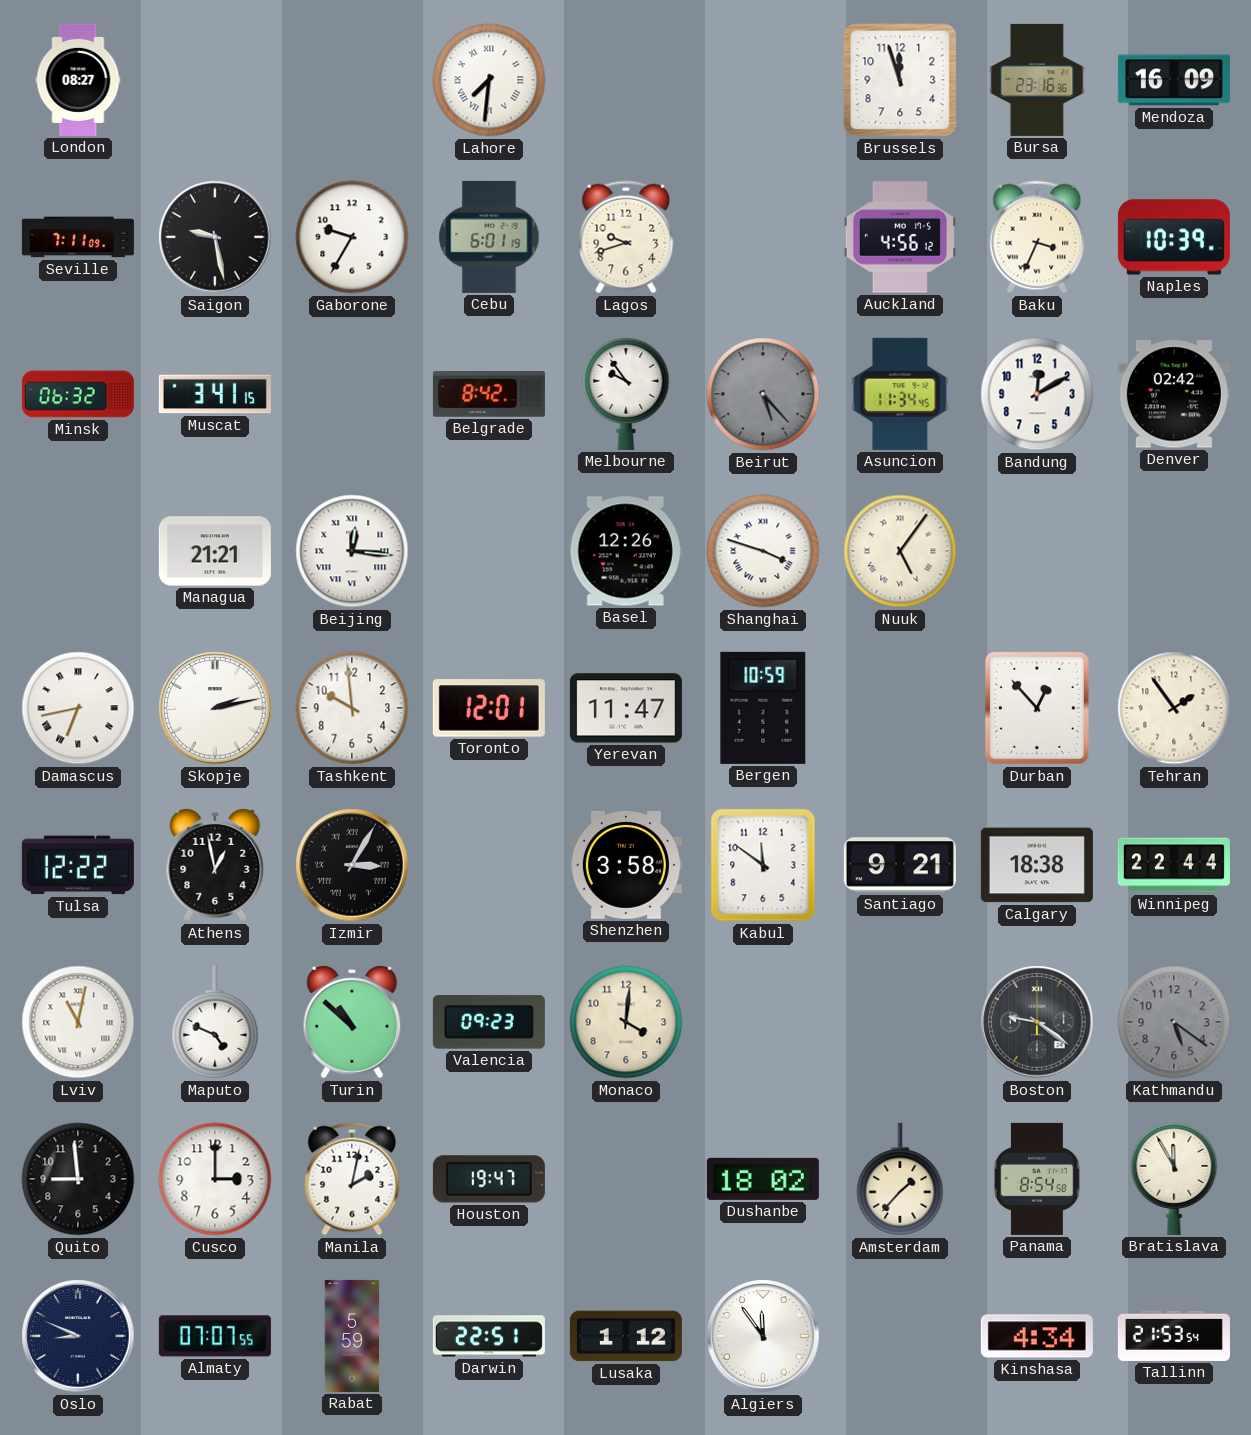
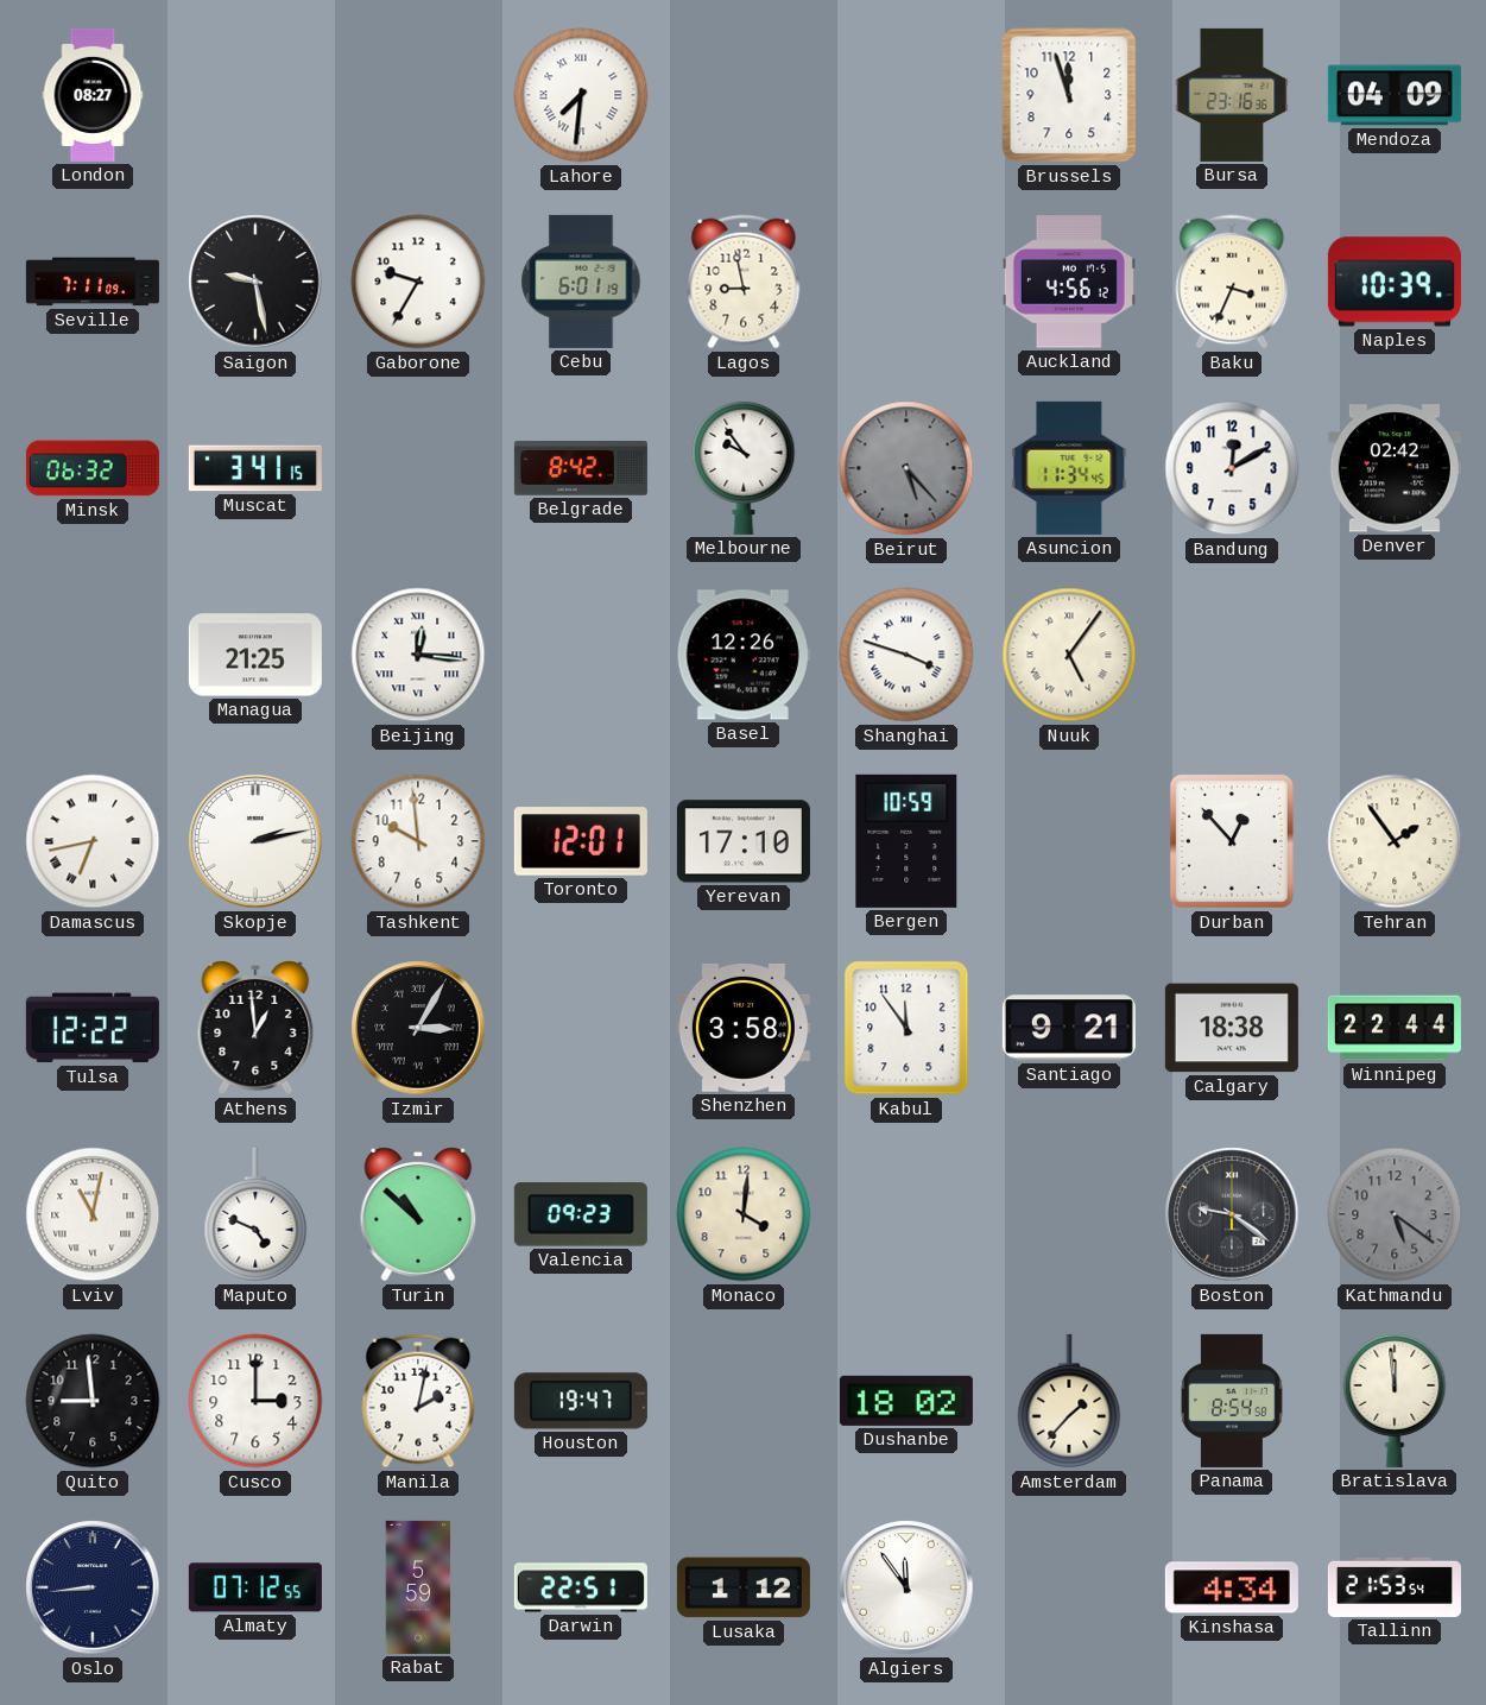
Mendoza: 16:09 -> 04:09 (1395, 95)
Lagos: 9:42 -> 8:58 (744, 282)
Managua: 21:21 -> 21:25 (255, 655)
Yerevan: 11:47 -> 17:10 (744, 841)
Athens: 12:58 -> 12:59 (255, 1028)
Kabul: 11:51 -> 11:54 (906, 1028)
Bratislava: 11:55 -> 11:59 (1395, 1400)
Oslo: 8:49 -> 8:44 (93, 1587)
Almaty: 07:07 -> 07:12 (255, 1587)
